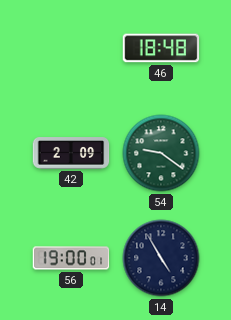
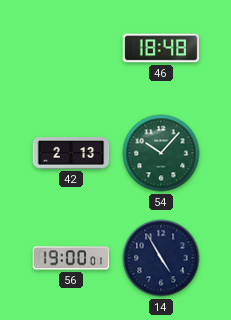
42: 2:09 -> 2:13 (71, 153)
54: 9:21 -> 10:07 (161, 153)
